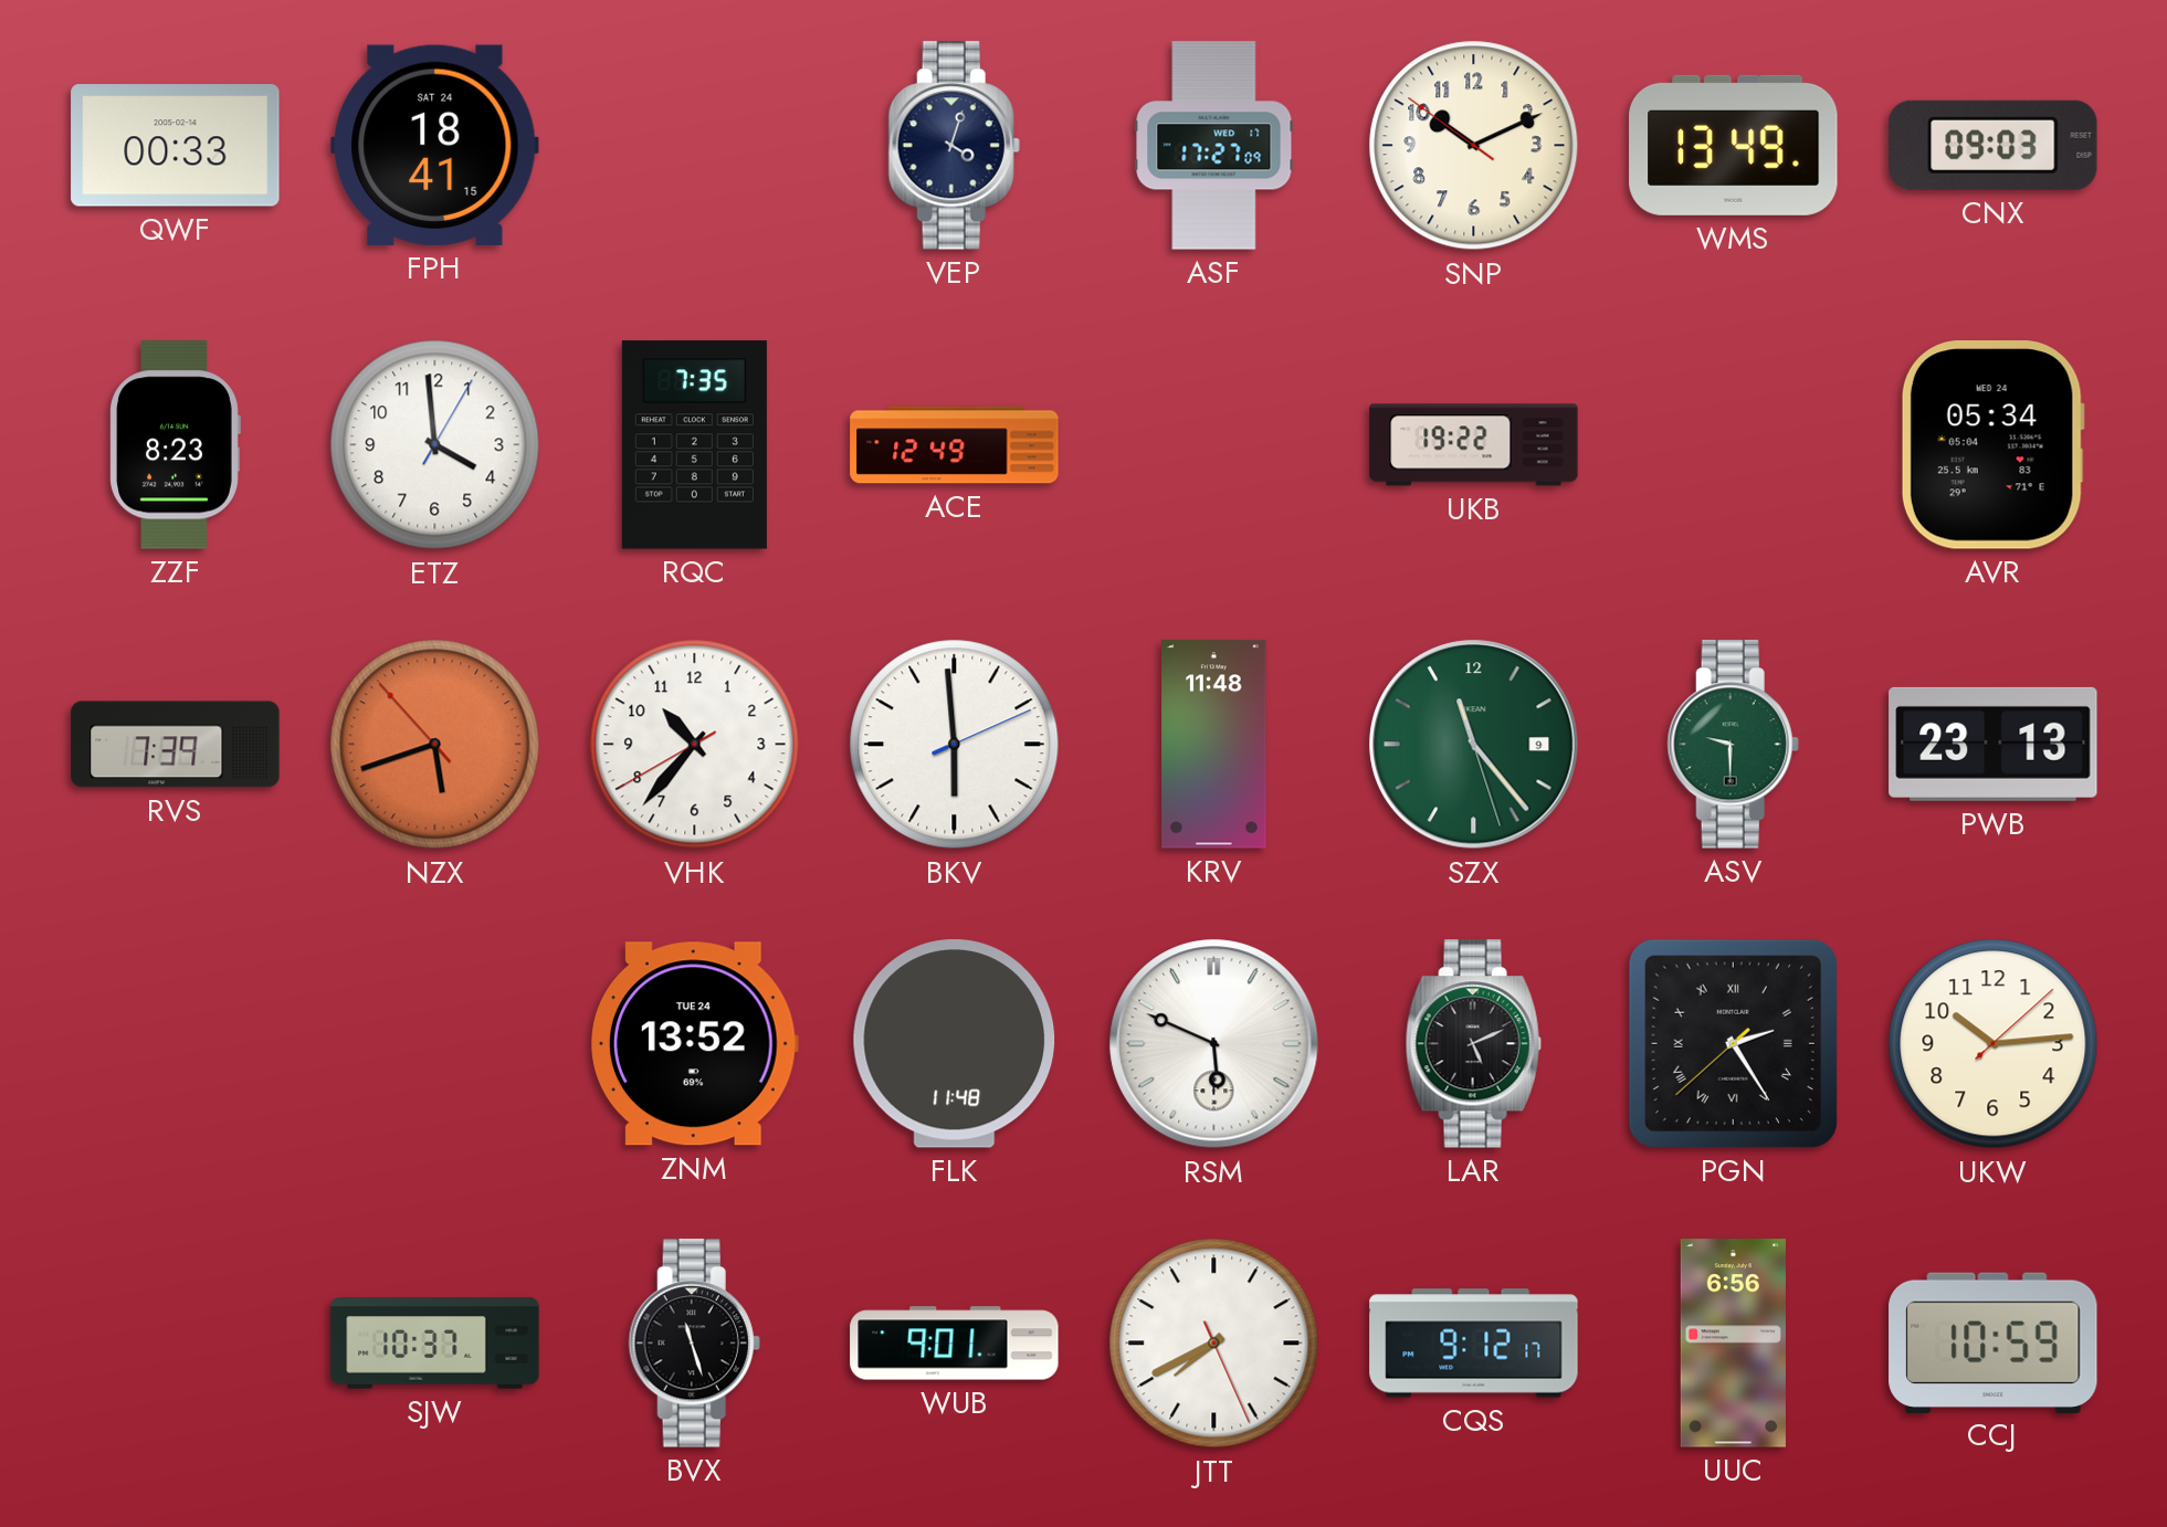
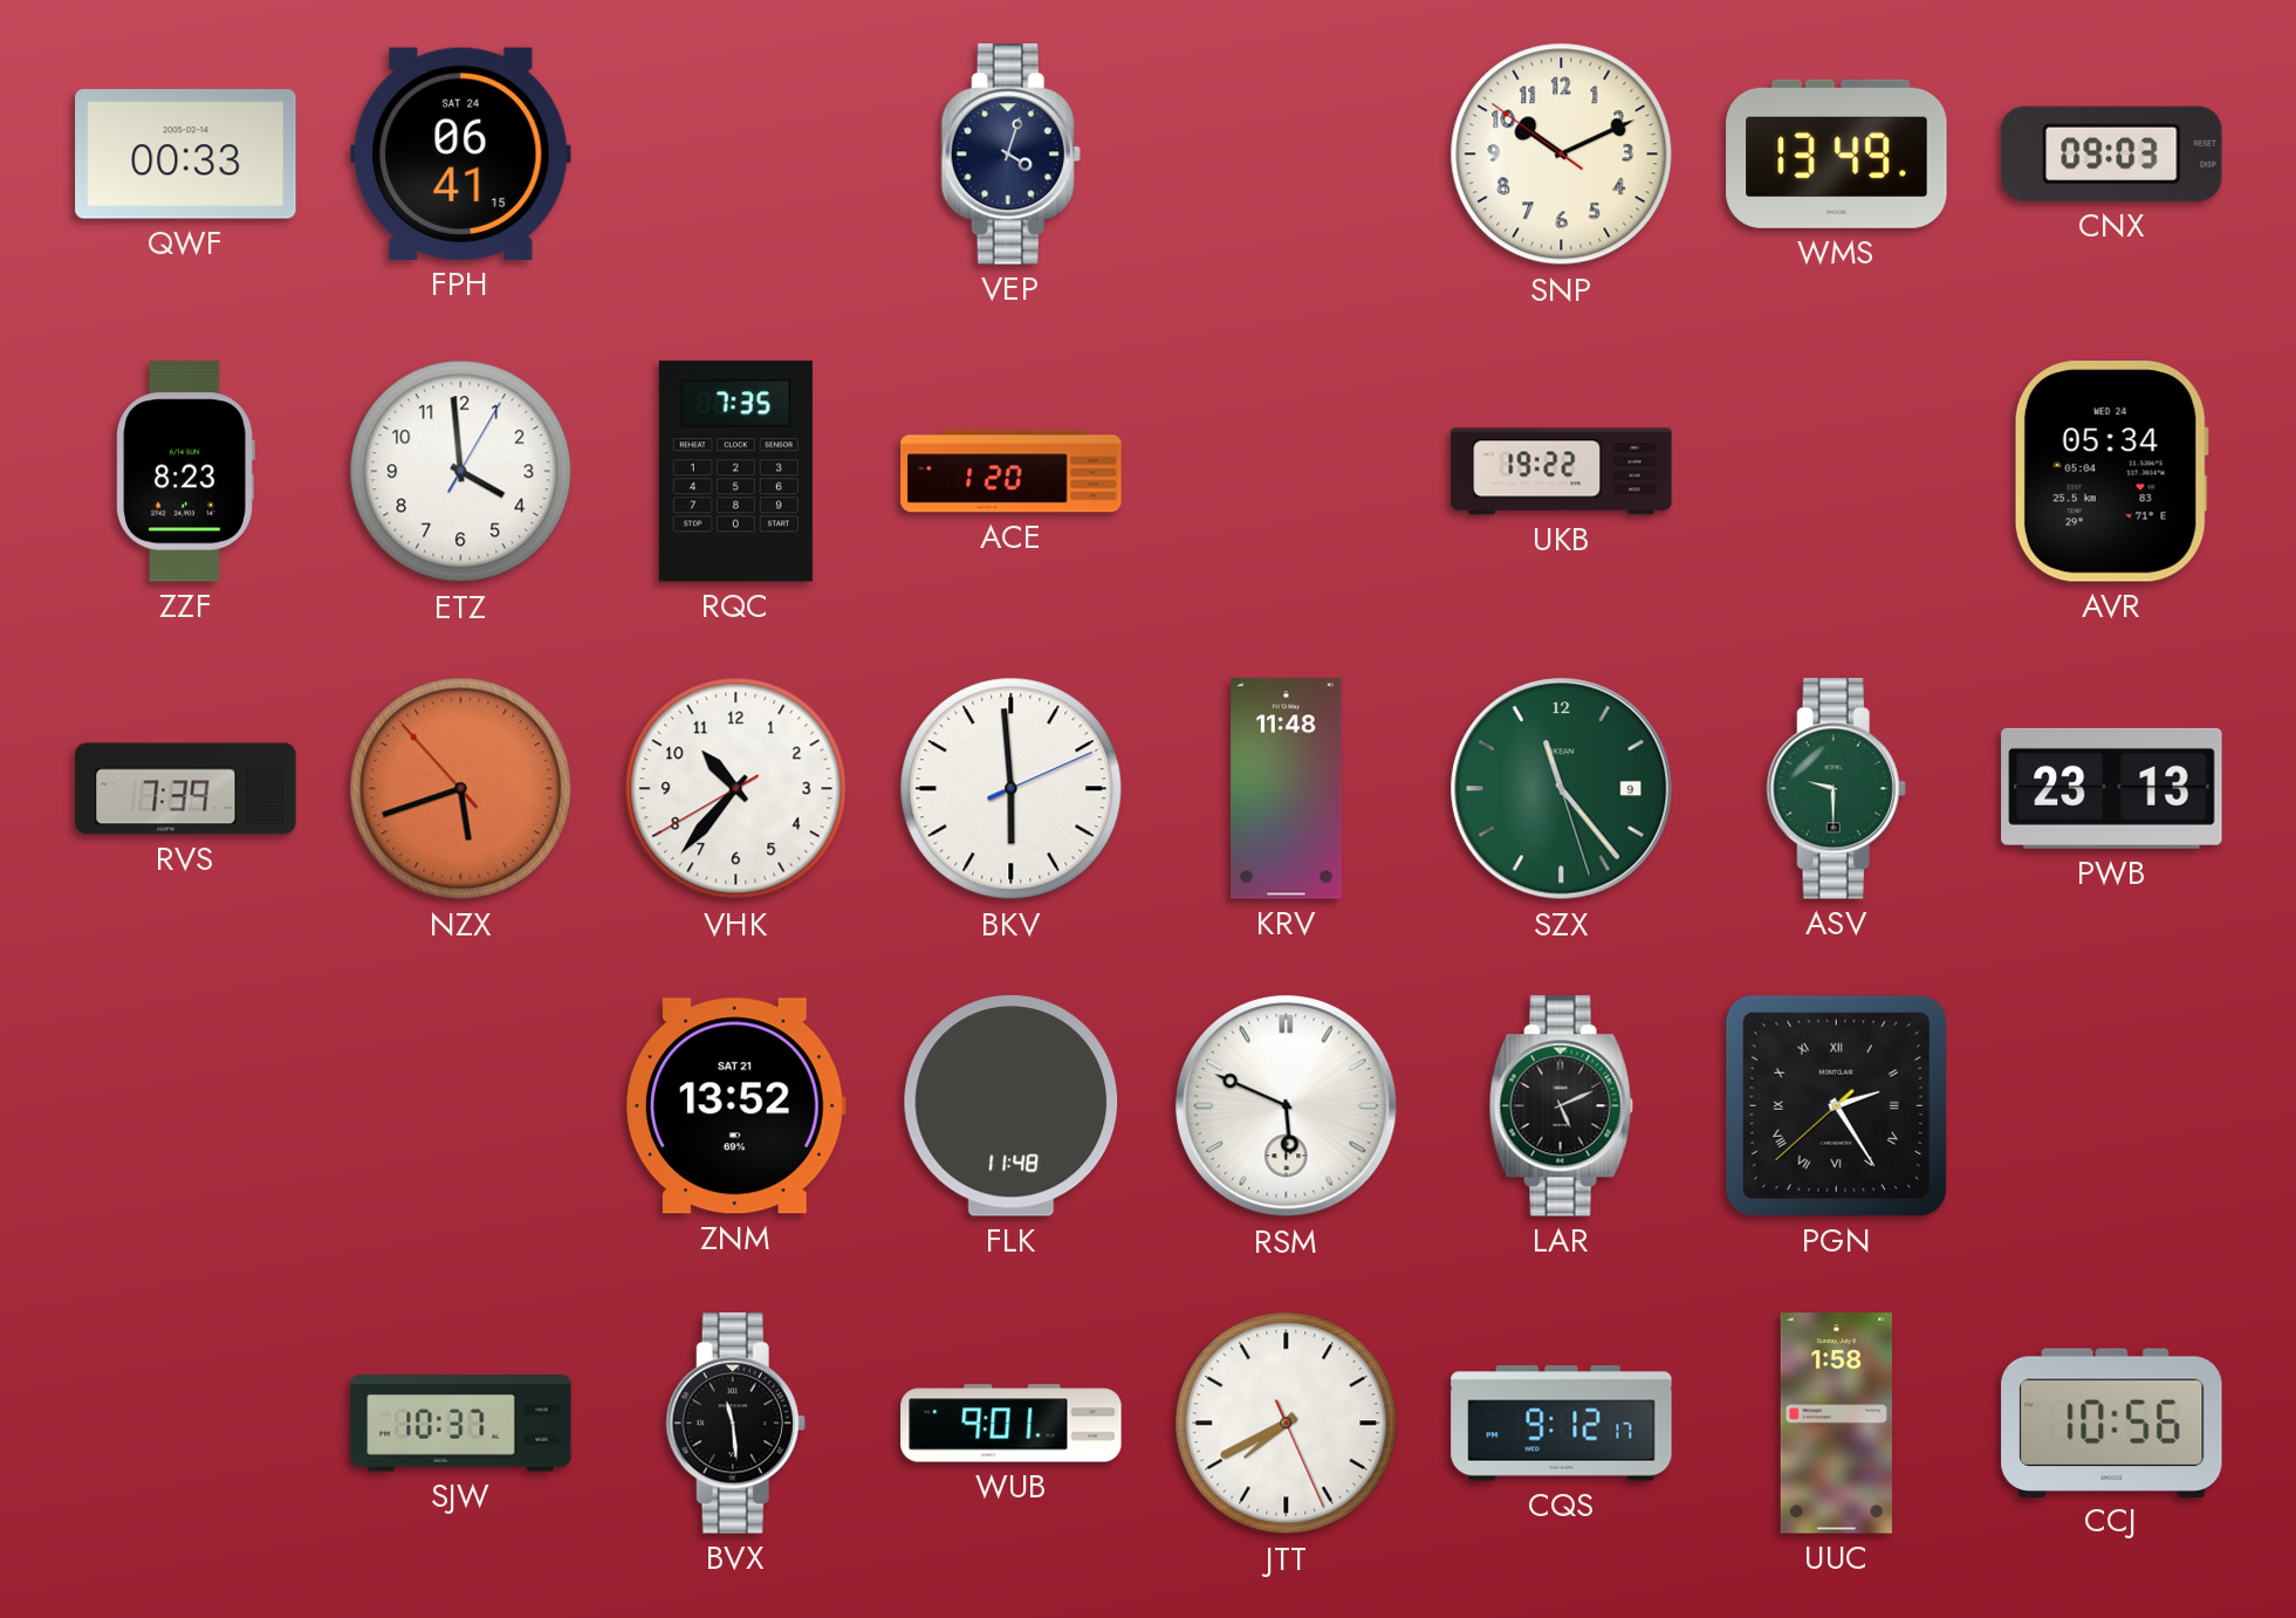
FPH: 18:41 -> 06:41 (461, 153)
ASF: 17:27 -> none (1214, 146)
ACE: 12:49 -> 1:20 (1012, 472)
ZNM date: TUE 24 -> SAT 21 (736, 1106)
UKW: 10:14 -> none (1994, 1044)
BVX: 11:27 -> 11:29 (735, 1424)
UUC: 6:56 -> 1:58 (1836, 1424)
CCJ: 10:59 -> 10:56 (2112, 1422)
